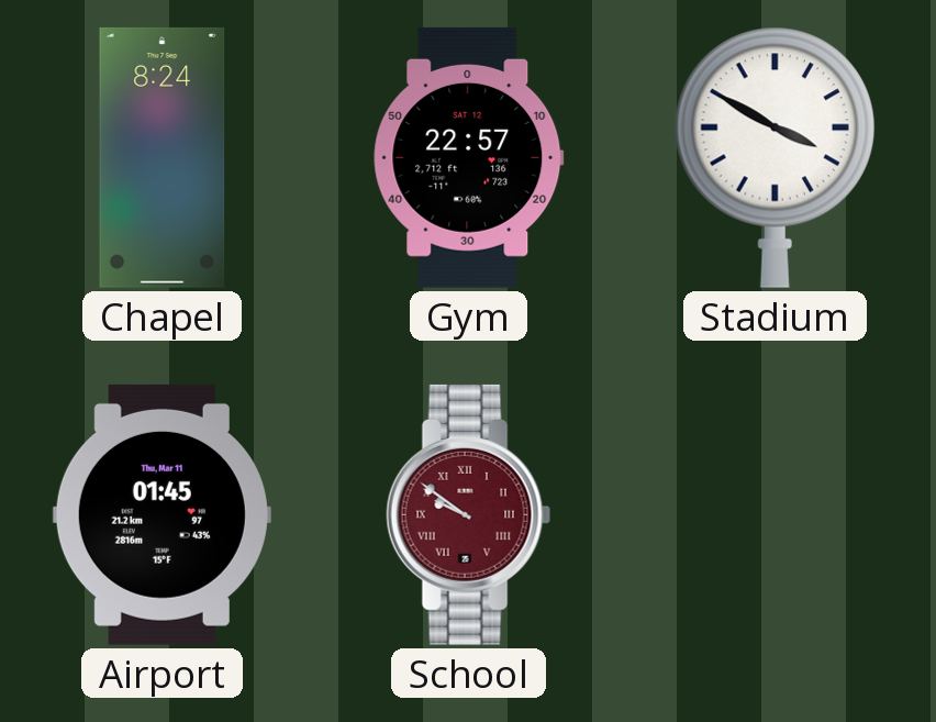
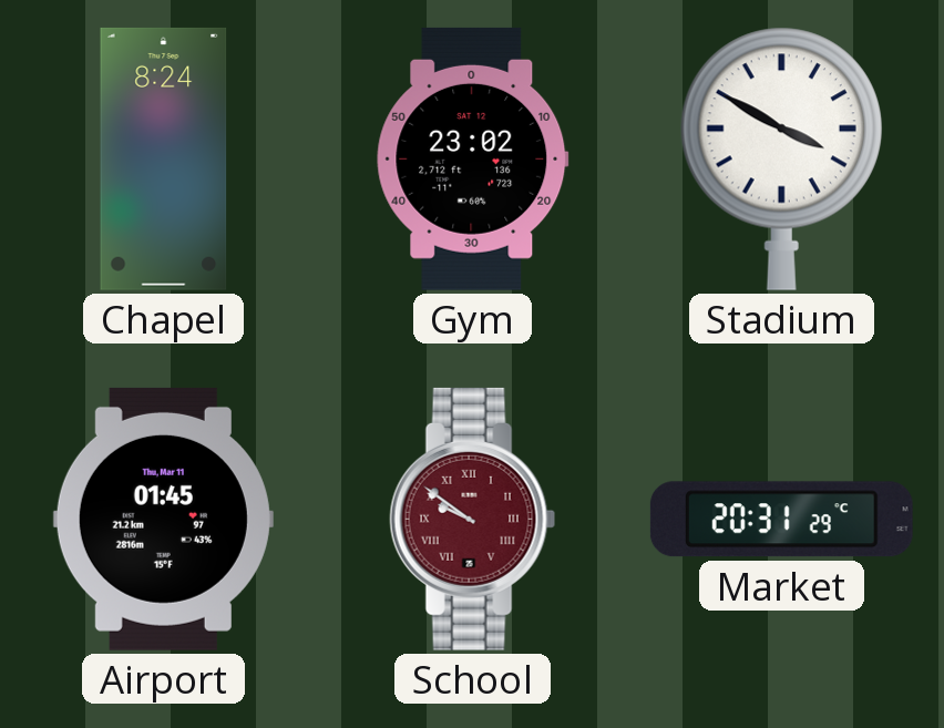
Gym: 22:57 -> 23:02 (473, 158)
Market: none -> 20:31 (781, 520)
